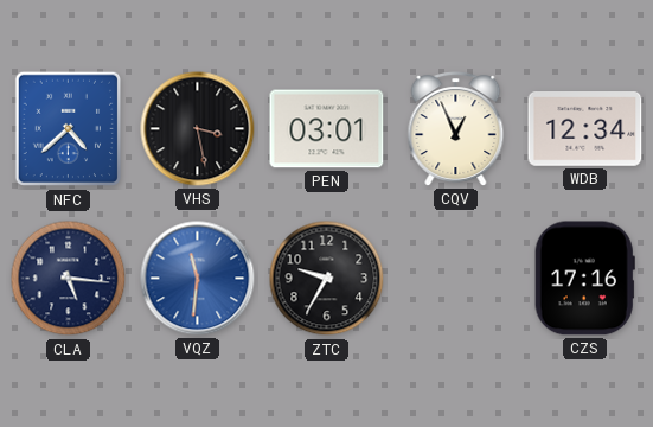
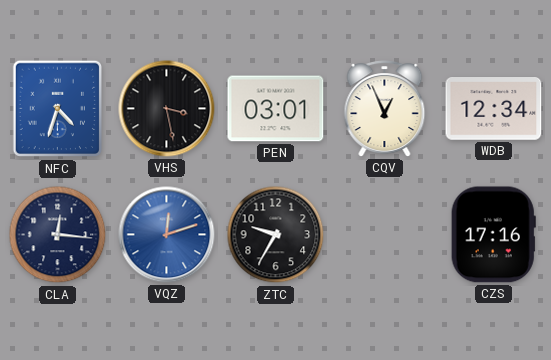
NFC: 4:38 -> 4:33 (57, 109)
CLA: 5:16 -> 12:16 (58, 235)
VQZ: 11:31 -> 12:12 (167, 235)
